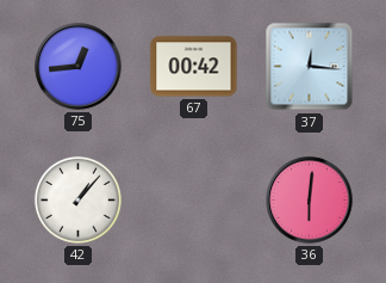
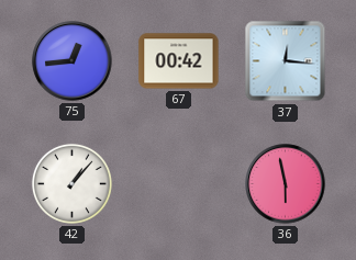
36: 6:01 -> 5:58 (286, 184)
